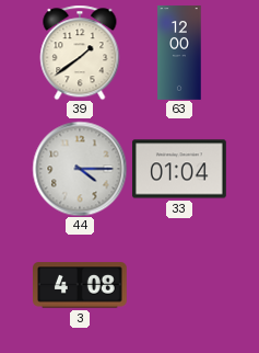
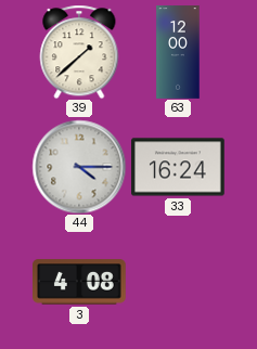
39: 1:39 -> 1:38 (79, 52)
33: 01:04 -> 16:24 (179, 167)
